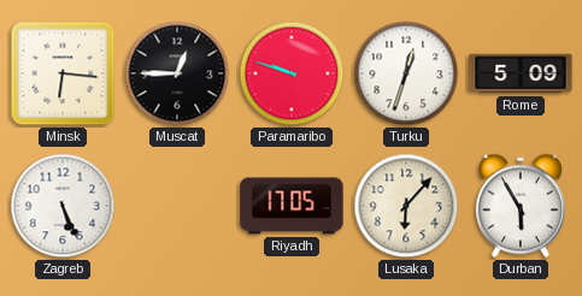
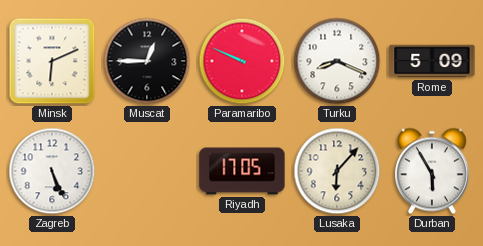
Minsk: 6:16 -> 6:11 (52, 61)
Paramaribo: 9:48 -> 9:49 (242, 61)
Turku: 12:33 -> 8:19 (337, 61)
